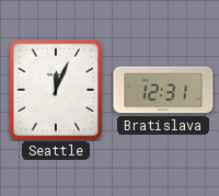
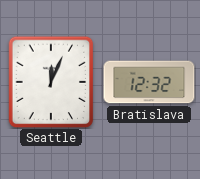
Bratislava: 12:31 -> 12:32 (149, 82)
